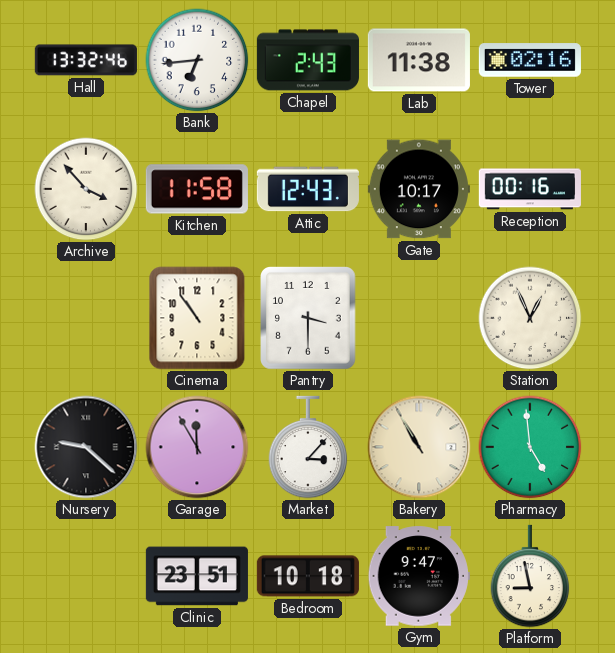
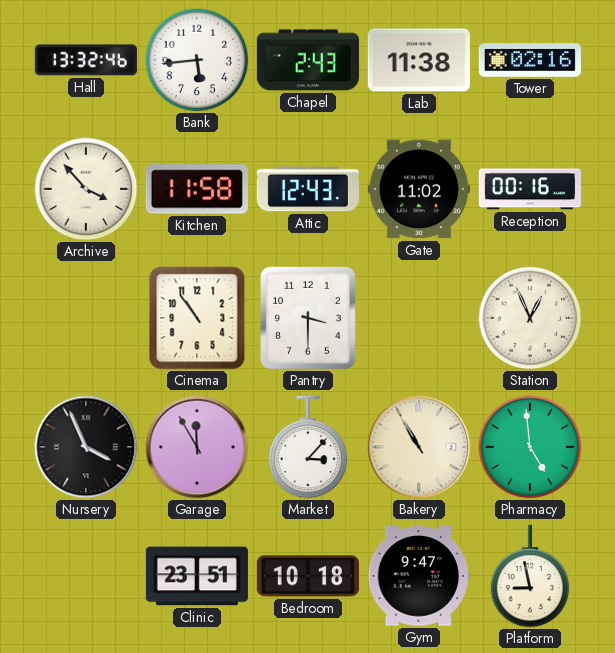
Bank: 6:44 -> 5:44 (197, 60)
Gate: 10:17 -> 11:02 (419, 189)
Nursery: 9:22 -> 3:56 (86, 447)
